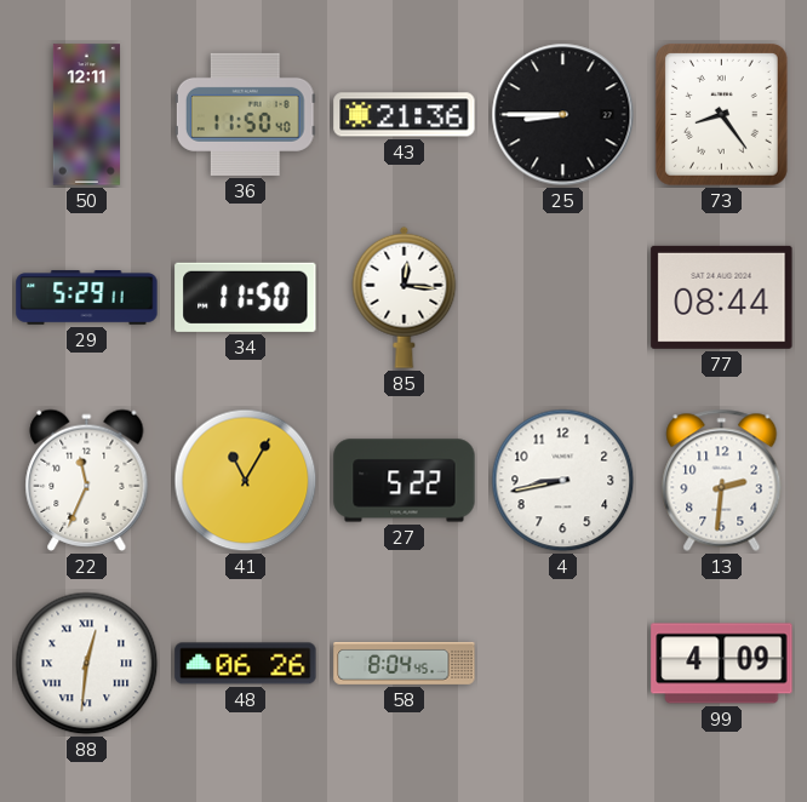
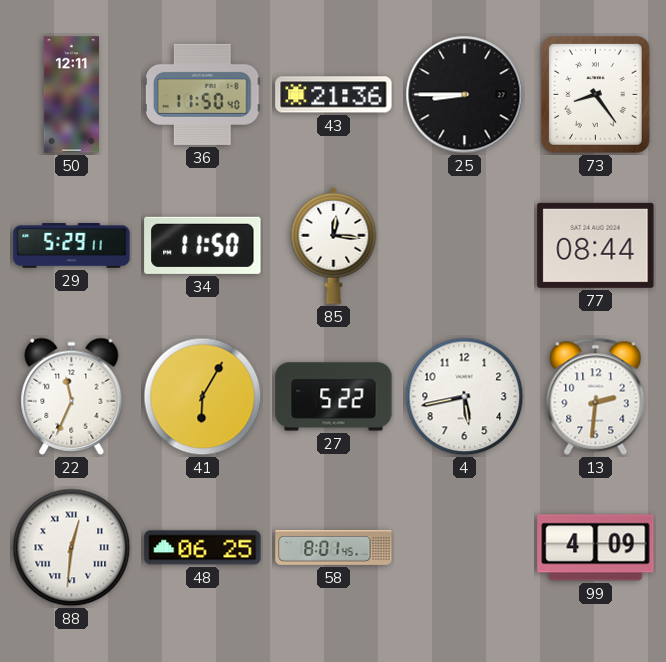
41: 11:05 -> 6:05 (203, 397)
4: 8:43 -> 5:43 (465, 397)
48: 06:26 -> 06:25 (203, 548)
58: 8:04 -> 8:01 (334, 547)
